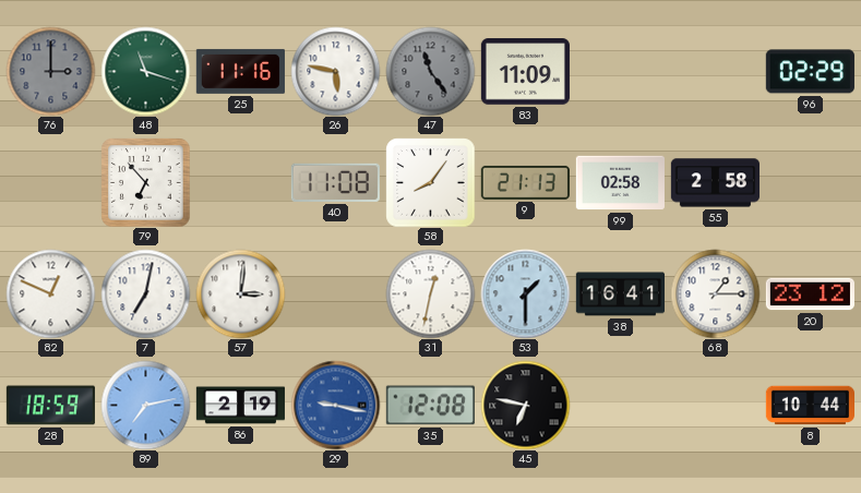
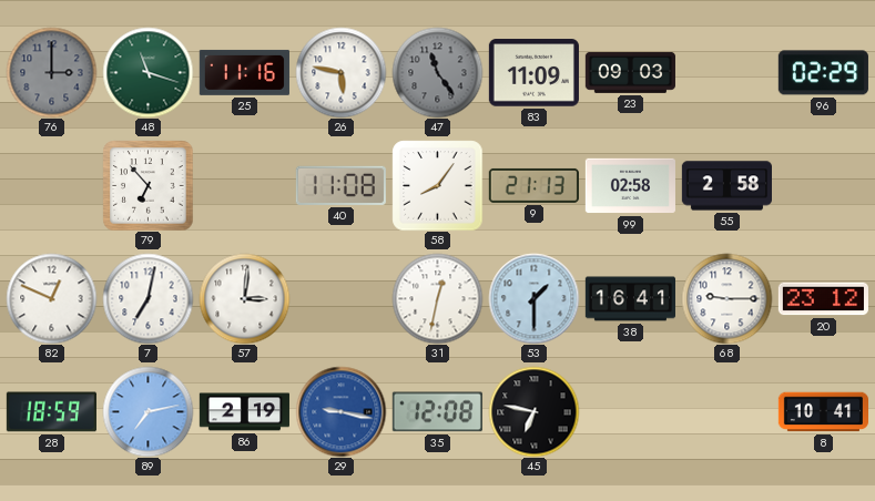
23: none -> 09:03 (630, 72)
68: 1:15 -> 9:15 (726, 298)
8: 10:44 -> 10:41 (823, 412)
